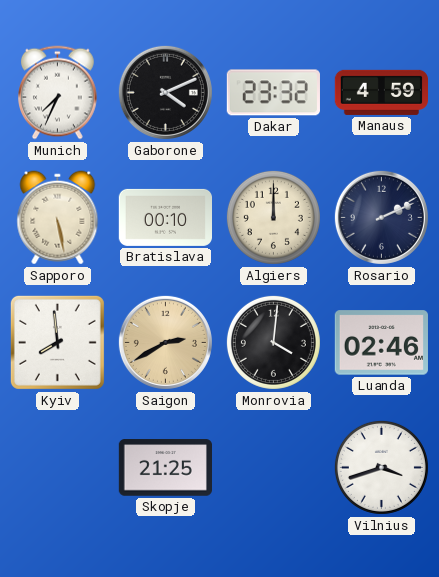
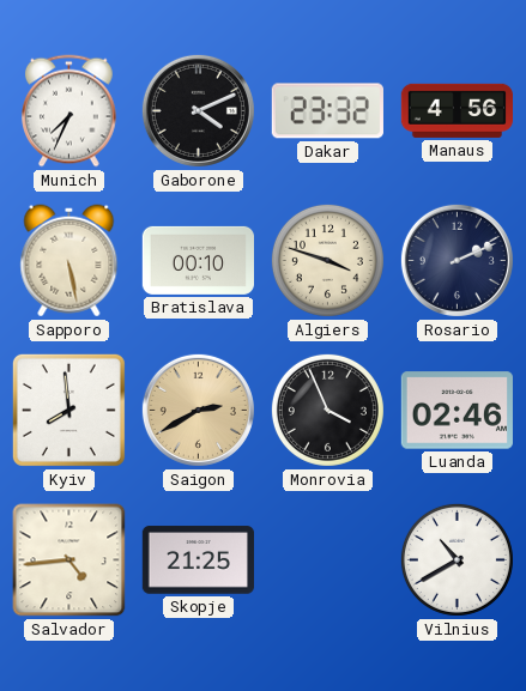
Manaus: 4:59 -> 4:56 (457, 110)
Algiers: 12:00 -> 3:48 (327, 260)
Monrovia: 4:01 -> 3:56 (327, 410)
Salvador: none -> 4:44 (69, 560)
Vilnius: 3:42 -> 10:40 (457, 559)
